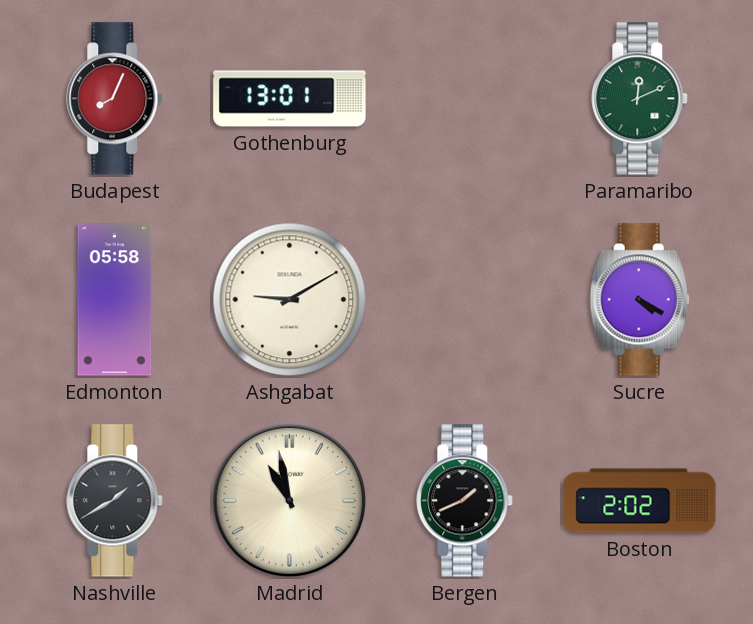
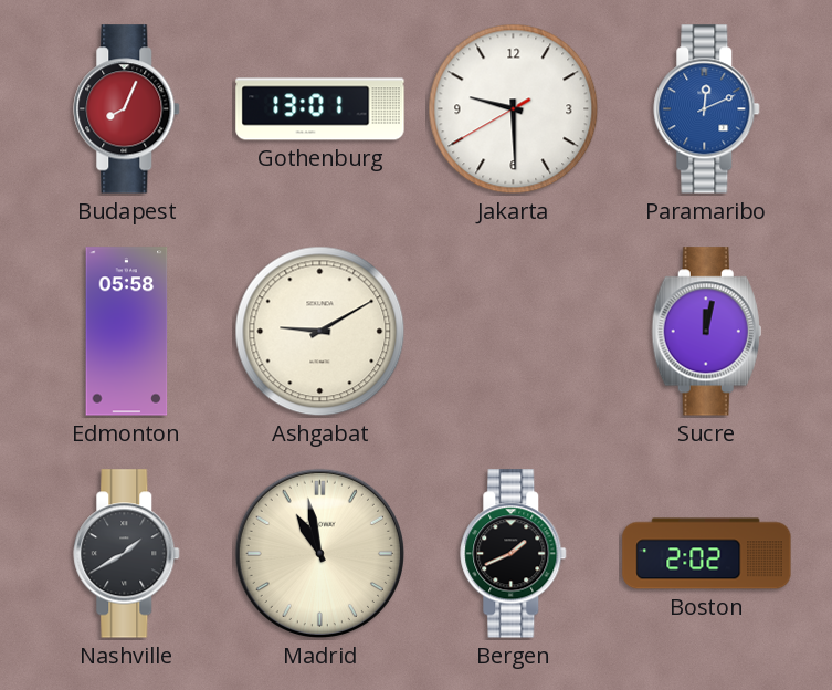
Jakarta: none -> 9:29 (514, 109)
Paramaribo dial: green -> blue (707, 109)
Sucre: 4:20 -> 12:02 (706, 332)
